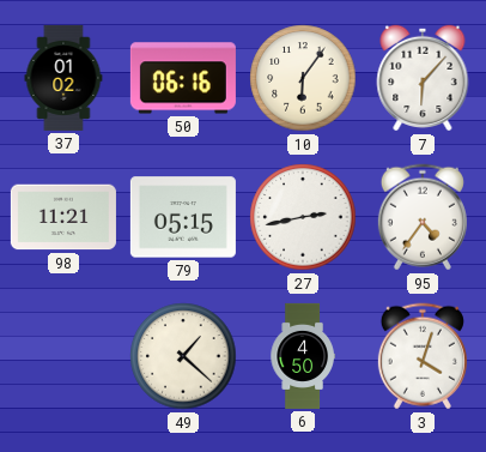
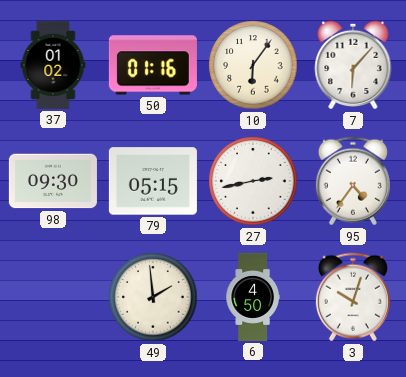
50: 06:16 -> 01:16 (153, 65)
98: 11:21 -> 09:30 (53, 181)
49: 1:22 -> 1:59 (153, 297)
3: 4:03 -> 10:03 (353, 297)
